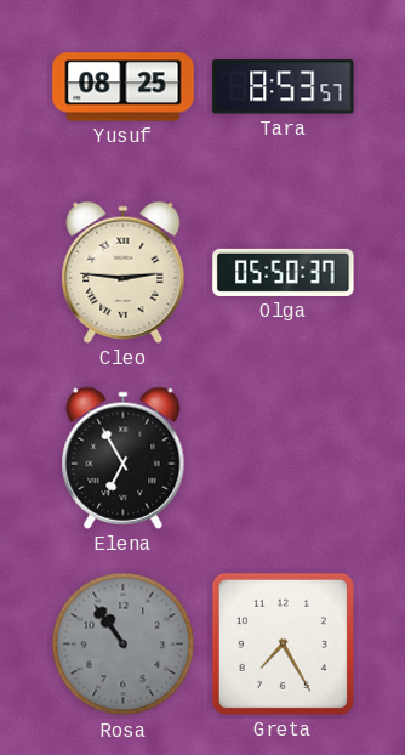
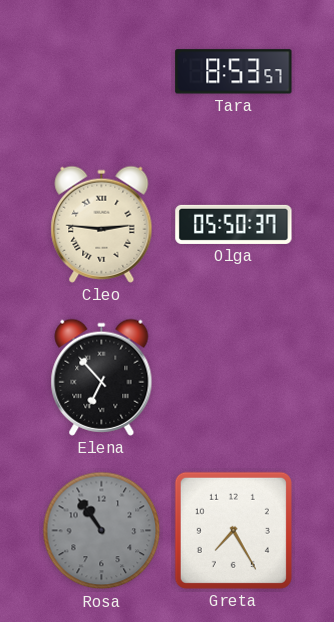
Yusuf: 08:25 -> none (124, 87)
Elena: 6:55 -> 6:53 (102, 377)
